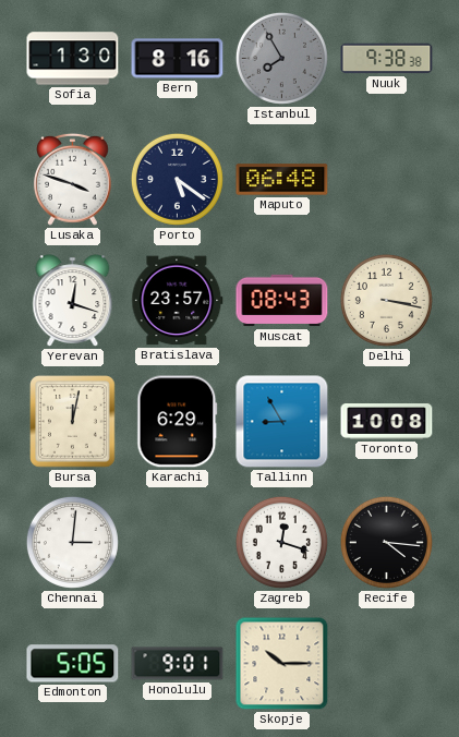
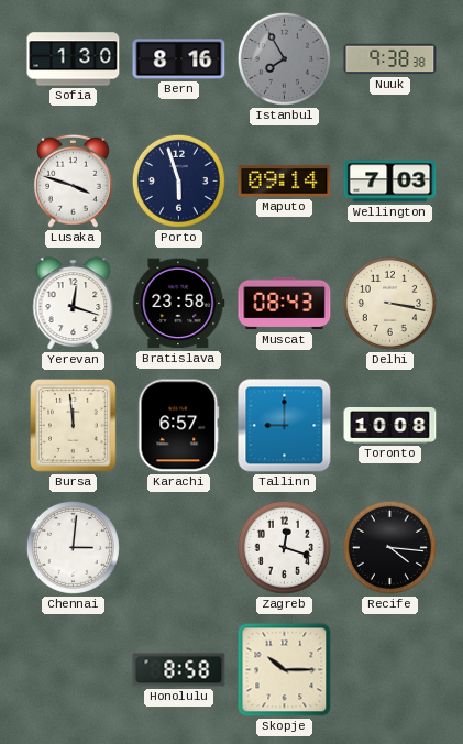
Porto: 5:21 -> 5:57 (178, 180)
Maputo: 06:48 -> 09:14 (285, 182)
Wellington: none -> 7:03 (390, 182)
Bratislava: 23:57 -> 23:58 (179, 304)
Bursa: 12:02 -> 11:59 (74, 426)
Karachi: 6:29 -> 6:57 (179, 426)
Tallinn: 8:55 -> 9:00 (285, 426)
Edmonton: 5:05 -> none (73, 664)
Honolulu: 9:01 -> 8:58 (179, 670)
